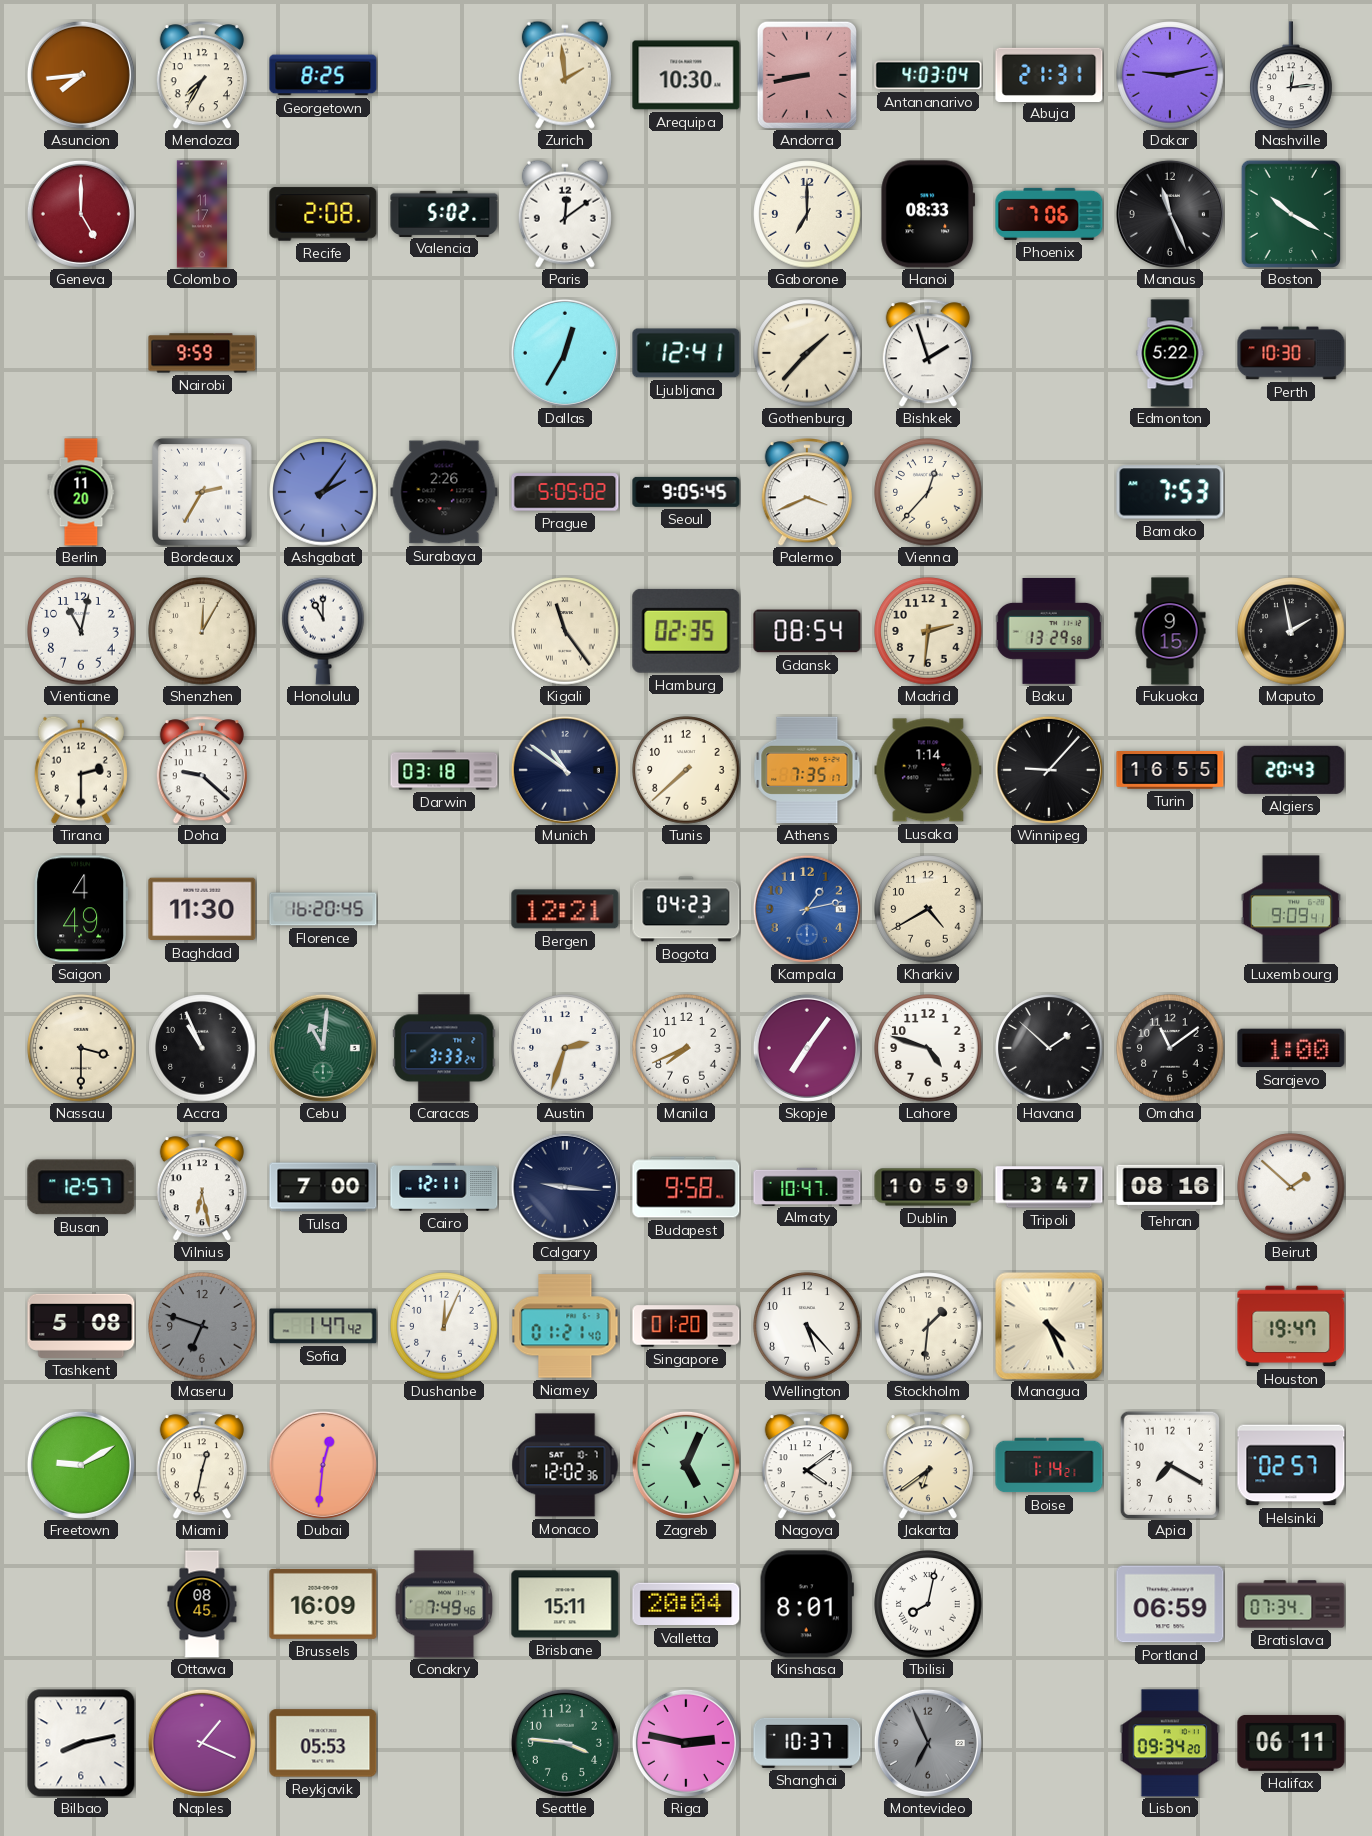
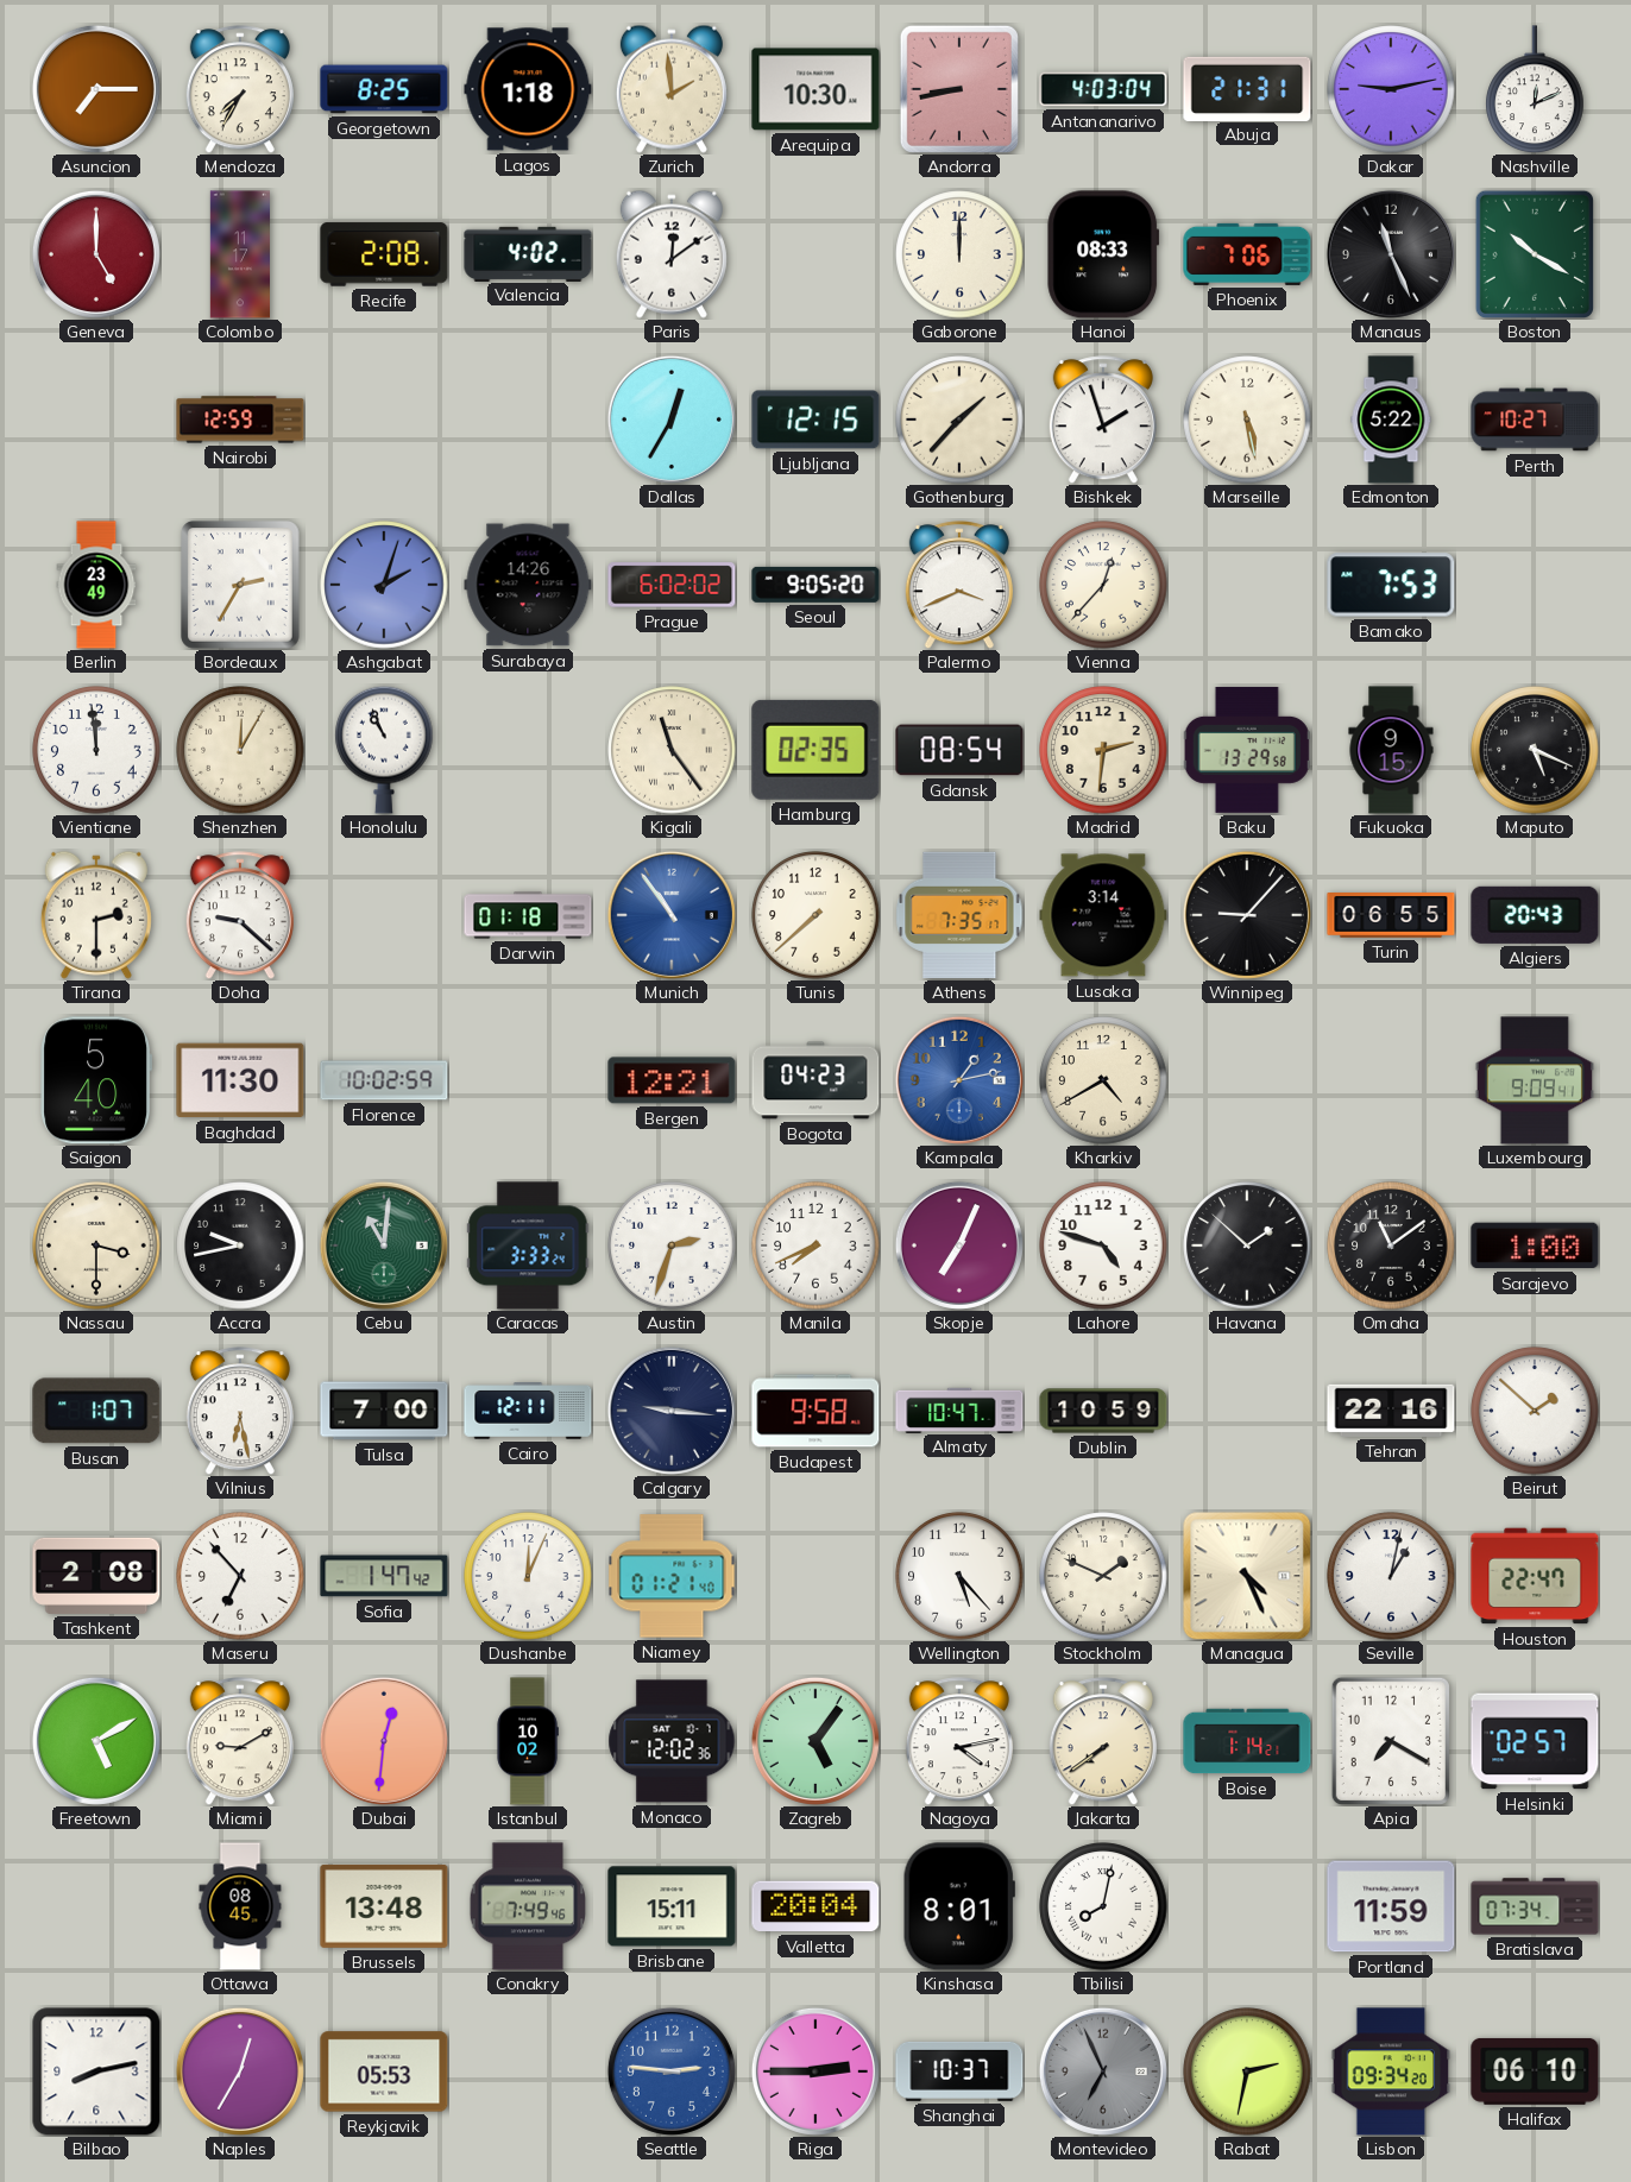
Asuncion: 7:44 -> 7:15 (96, 89)
Lagos: none -> 1:18 (528, 89)
Nashville: 12:14 -> 12:11 (1535, 89)
Valencia: 5:02 -> 4:02 (528, 253)
Gaborone: 7:00 -> 12:00 (959, 254)
Nairobi: 9:59 -> 12:59 (240, 420)
Ljubljana: 12:41 -> 12:15 (815, 420)
Marseille: none -> 5:28 (1247, 420)
Perth: 10:30 -> 10:27 (1535, 420)
Berlin: 11:20 -> 23:49 (96, 585)
Ashgabat: 2:06 -> 2:03 (384, 585)
Surabaya: 2:26 -> 14:26 (528, 585)
Prague: 5:05 -> 6:02 (672, 585)
Seoul: 9:05:45 -> 9:05:20 (815, 585)
Vientiane: 11:02 -> 11:59 (96, 750)
Honolulu: 11:00 -> 10:56 (384, 750)
Maputo: 1:58 -> 5:19 (1535, 750)
Darwin: 03:18 -> 01:18 (528, 915)
Munich: 10:51 -> 10:54 (672, 915)
Munich dial: navy -> blue (672, 915)
Lusaka: 1:14 -> 3:14 (1103, 915)
Turin: 16:55 -> 06:55 (1391, 916)
Saigon: 4:49 -> 5:40 (96, 1080)
Florence: 16:20 -> 10:02 (384, 1080)
Accra: 10:56 -> 9:43 (240, 1245)
Skopje: 7:06 -> 7:04 (959, 1245)
Busan: 12:57 -> 1:07 (96, 1411)
Tripoli: 3:47 -> none (1049, 1187)
Tehran: 08:16 -> 22:16 (1391, 1411)
Tashkent: 5:08 -> 2:08 (96, 1576)
Maseru: 6:48 -> 6:53 (240, 1576)
Maseru dial: grey -> white (240, 1576)
Singapore: 01:20 -> none (686, 1326)
Stockholm: 1:31 -> 1:49 (1103, 1576)
Seville: none -> 1:02 (1391, 1576)
Houston: 19:47 -> 22:47 (1535, 1576)
Freetown: 9:10 -> 5:10 (96, 1741)
Miami: 12:32 -> 9:10 (240, 1741)
Istanbul: none -> 10:02 (528, 1741)
Zagreb: 5:04 -> 5:06 (815, 1741)
Nagoya: 4:09 -> 4:13 (959, 1741)
Jakarta: 6:39 -> 7:39 (1103, 1741)
Brussels: 16:09 -> 13:48 (384, 1906)
Portland: 06:59 -> 11:59 (1391, 1906)
Naples: 1:19 -> 12:35 (240, 2071)
Seattle: 3:46 -> 2:46 (672, 2071)
Seattle dial: green -> blue (672, 2071)
Riga: 2:47 -> 2:45 (815, 2071)
Rabat: none -> 2:32 (1247, 2071)
Halifax: 06:11 -> 06:10 (1535, 2071)
